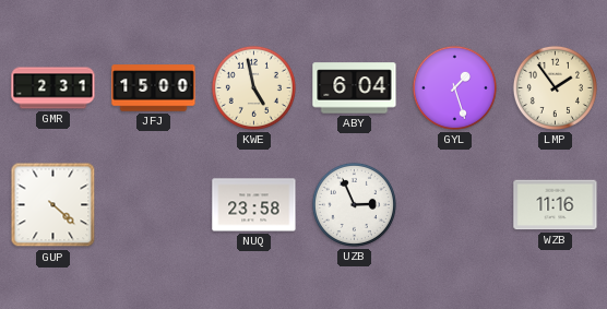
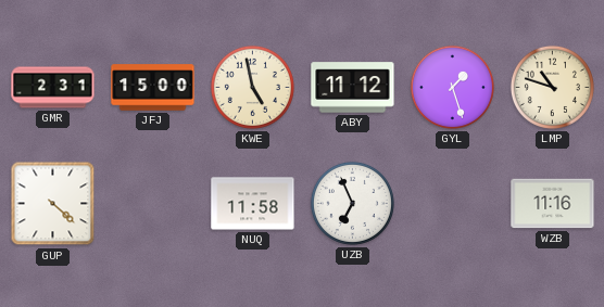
ABY: 6:04 -> 11:12 (353, 88)
LMP: 1:54 -> 10:48 (552, 87)
NUQ: 23:58 -> 11:58 (253, 204)
UZB: 2:56 -> 6:56 (352, 203)
